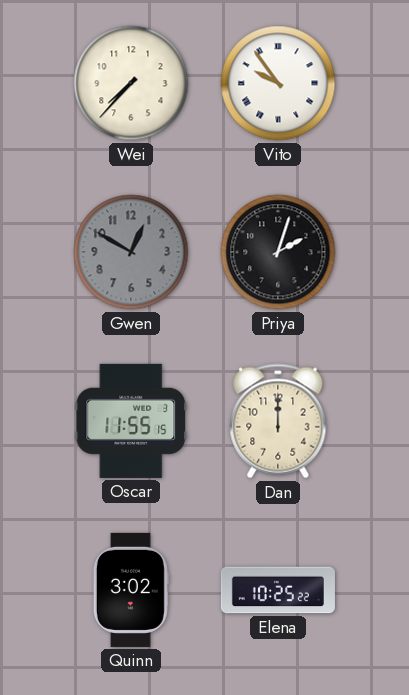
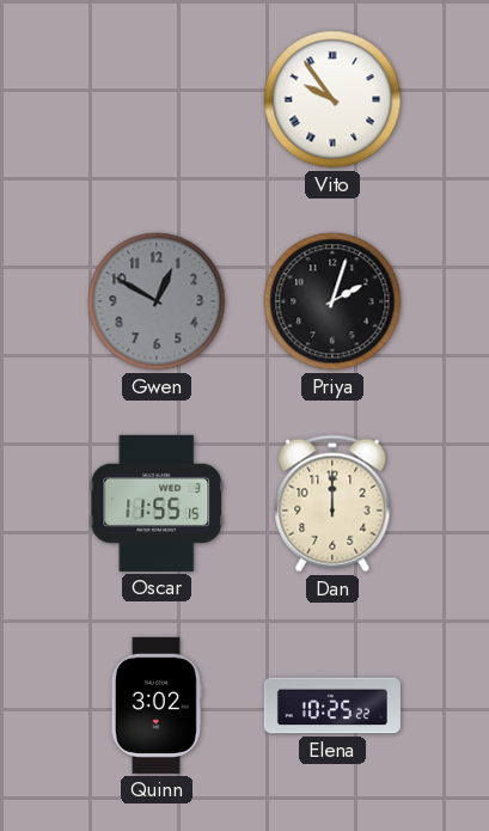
Wei: 7:37 -> none (131, 83)
